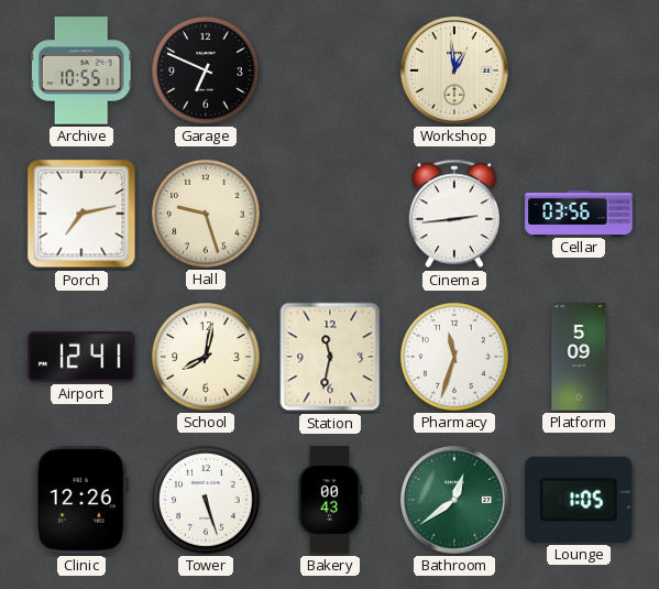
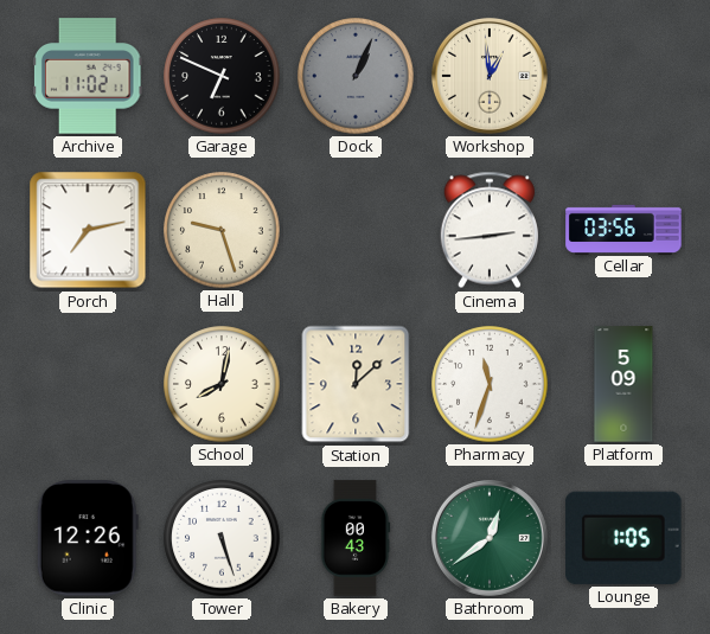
Archive: 10:55 -> 11:02 (88, 76)
Dock: none -> 1:04 (356, 76)
Airport: 12:41 -> none (81, 357)
Station: 11:32 -> 12:08 (356, 384)
